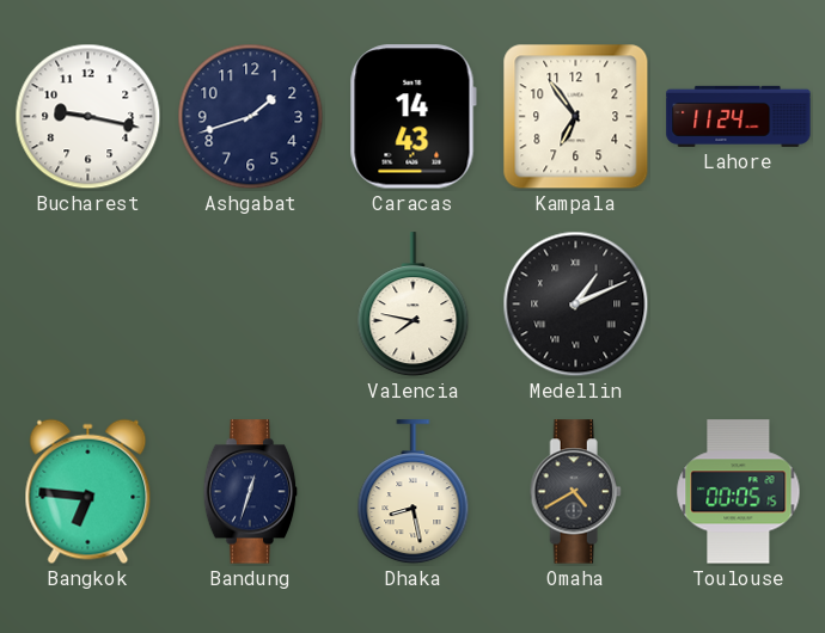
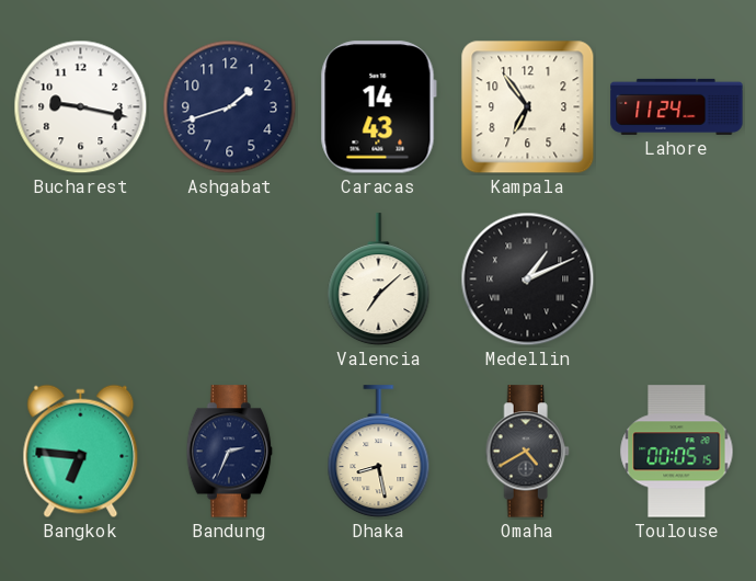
Valencia: 7:47 -> 7:08 (379, 280)
Bandung: 12:33 -> 2:34 (230, 452)
